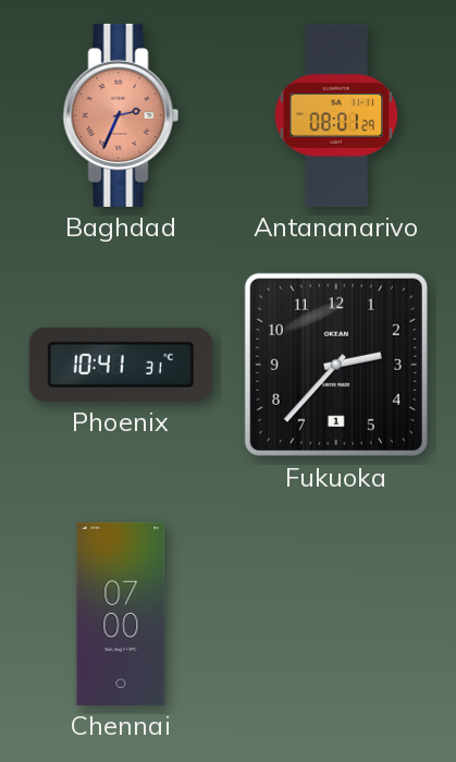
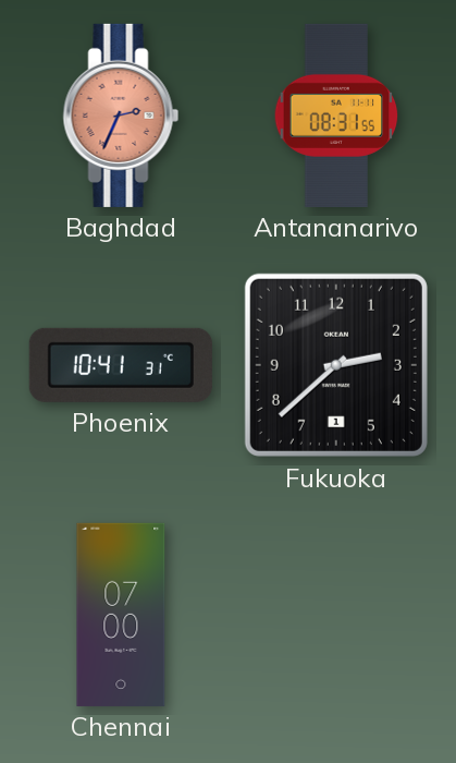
Antananarivo: 08:01 -> 08:31 (336, 116)
Fukuoka: 2:37 -> 2:38 (336, 365)
